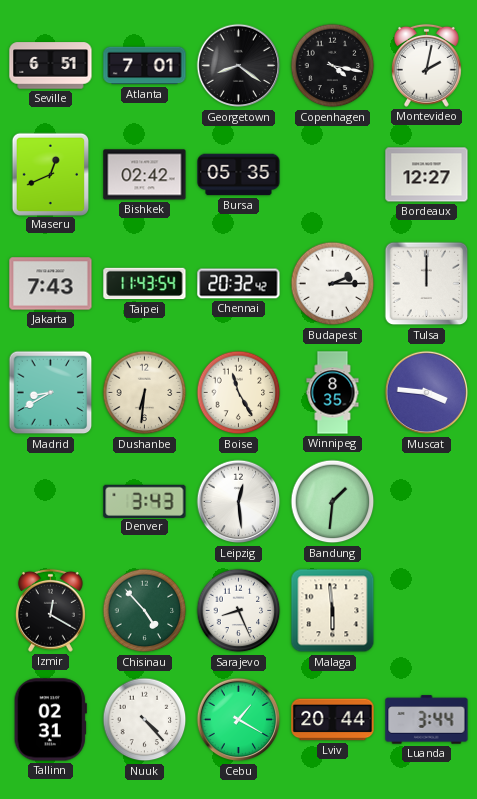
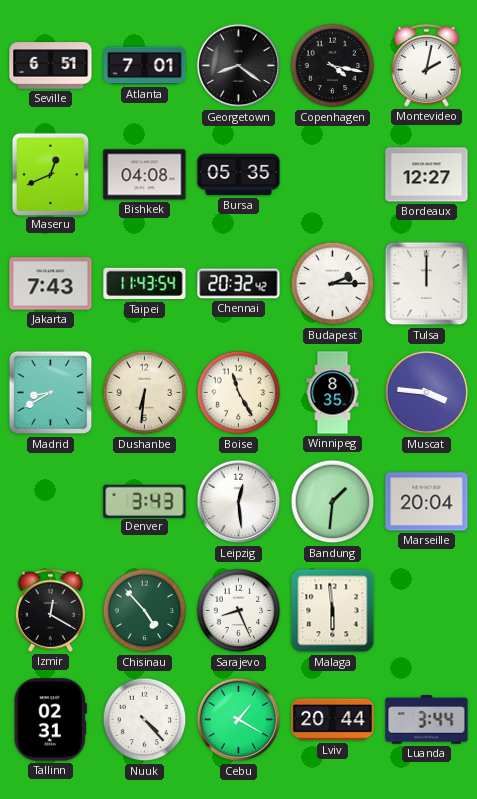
Bishkek: 02:42 -> 04:08 (145, 175)
Marseille: none -> 20:04 (427, 502)
